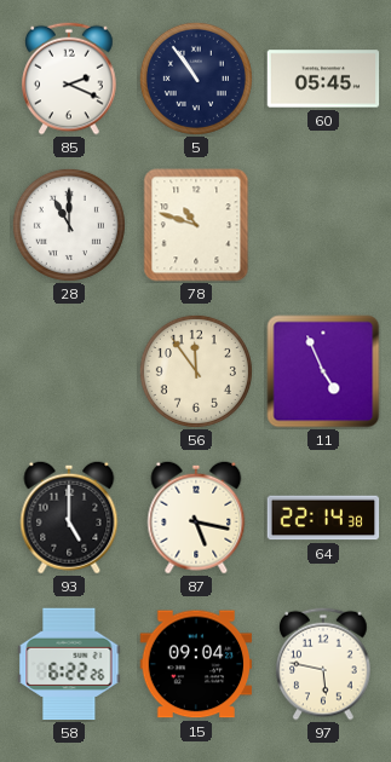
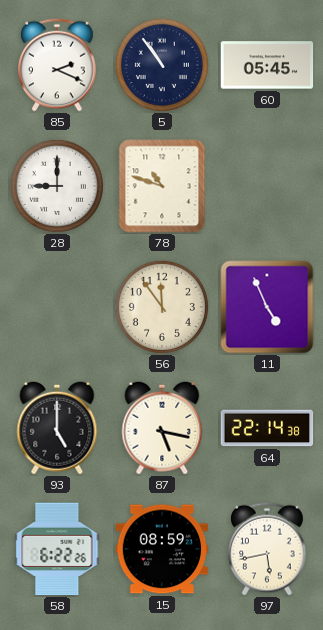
28: 11:00 -> 9:00 (57, 186)
15: 09:04 -> 08:59 (162, 549)
97: 5:47 -> 5:43 (267, 549)
